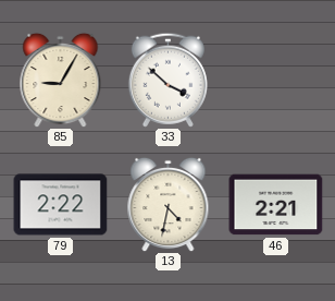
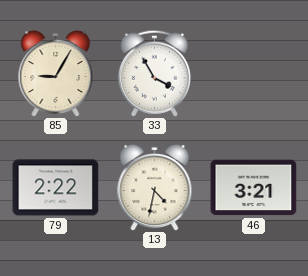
33: 3:52 -> 3:55 (154, 73)
46: 2:21 -> 3:21 (254, 188)
